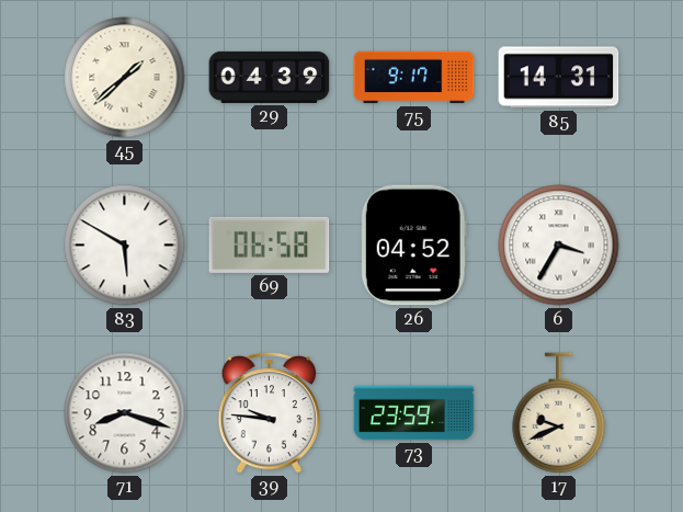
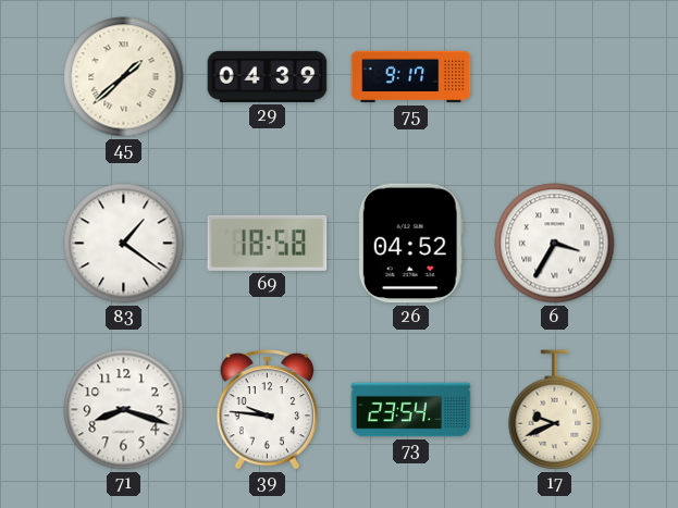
85: 14:31 -> none (559, 78)
83: 5:50 -> 1:21 (124, 244)
69: 06:58 -> 18:58 (268, 243)
73: 23:59 -> 23:54 (411, 410)
